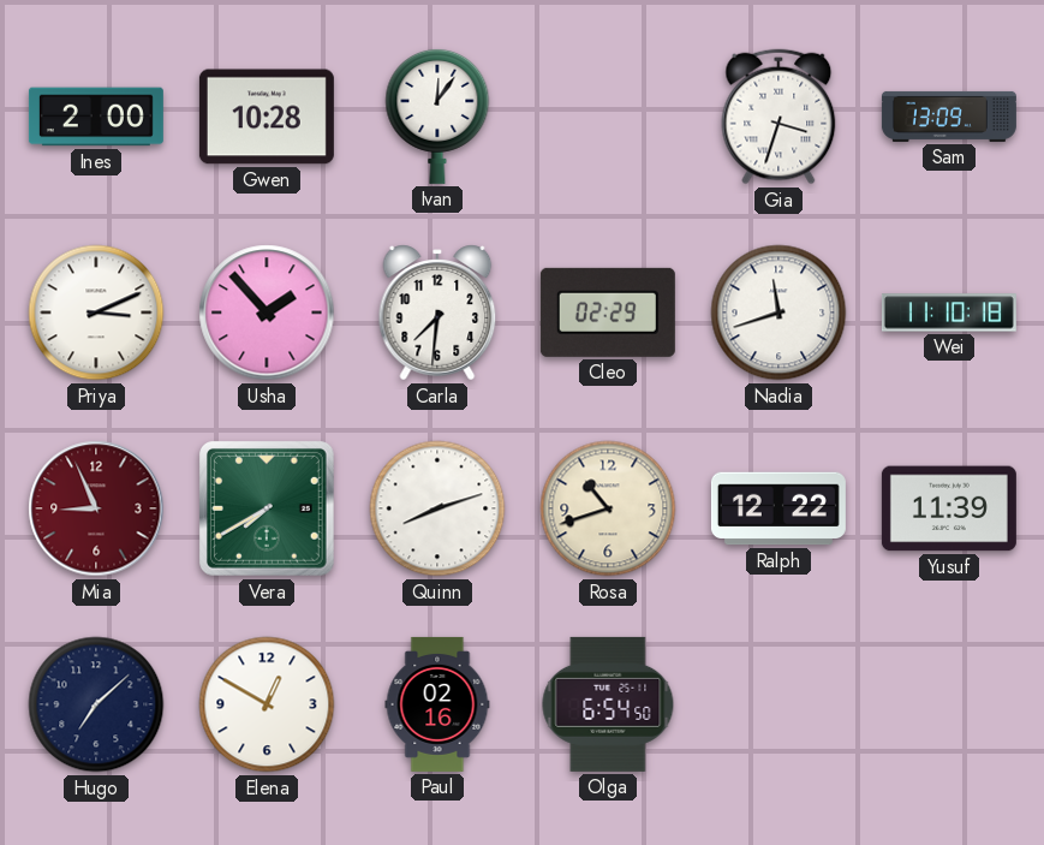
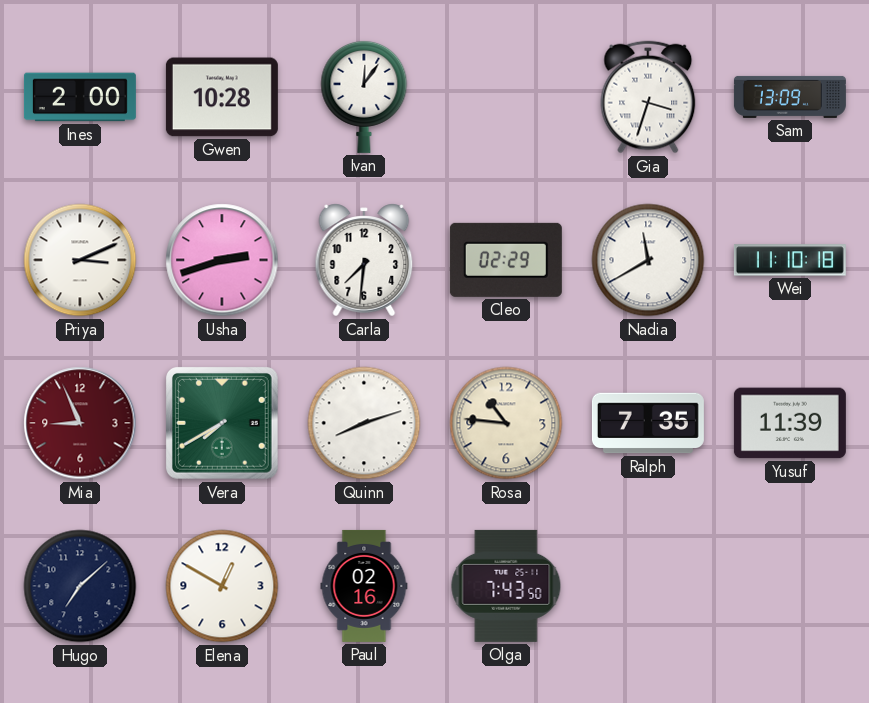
Usha: 1:53 -> 2:42 (222, 260)
Nadia: 11:42 -> 11:40 (648, 260)
Rosa: 10:42 -> 10:46 (506, 423)
Ralph: 12:22 -> 7:35 (648, 423)
Olga: 6:54 -> 7:43 (506, 586)
